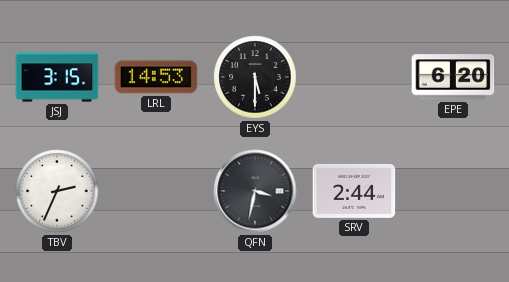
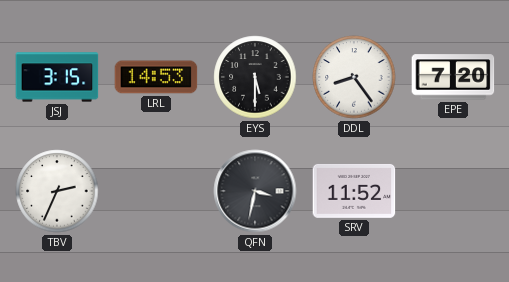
DDL: none -> 8:24 (354, 77)
EPE: 6:20 -> 7:20 (453, 77)
SRV: 2:44 -> 11:52 (354, 191)
